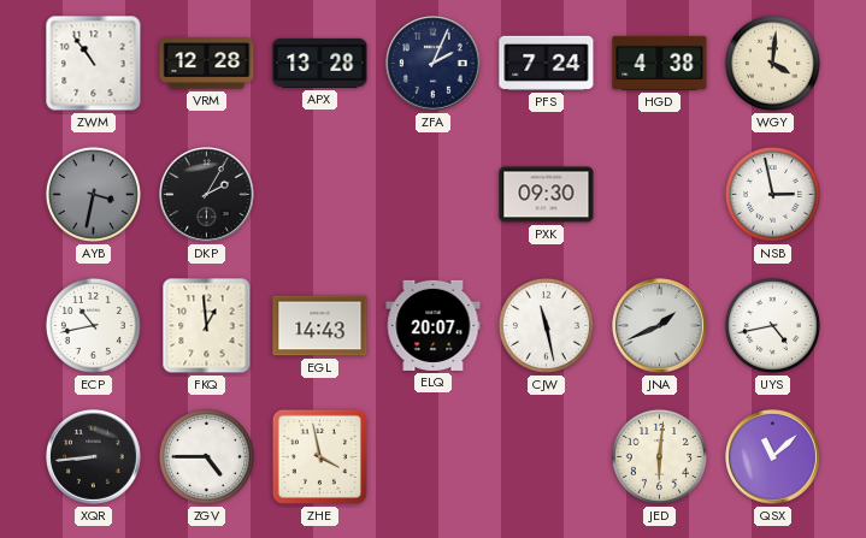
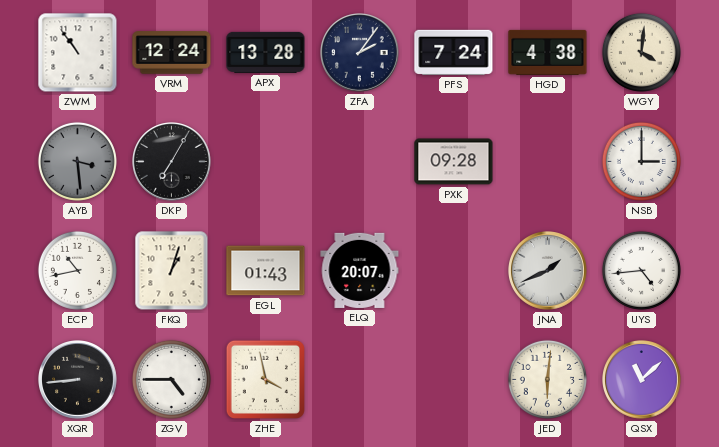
VRM: 12:28 -> 12:24 (172, 53)
ZFA: 2:04 -> 2:06 (360, 53)
AYB: 3:32 -> 3:29 (77, 161)
DKP: 2:05 -> 7:05 (172, 162)
PXK: 09:30 -> 09:28 (454, 162)
NSB: 2:58 -> 3:00 (641, 161)
FKQ: 12:59 -> 1:03 (172, 271)
EGL: 14:43 -> 01:43 (266, 271)
CJW: 11:28 -> none (546, 325)
UYS: 4:43 -> 4:44 (641, 270)
